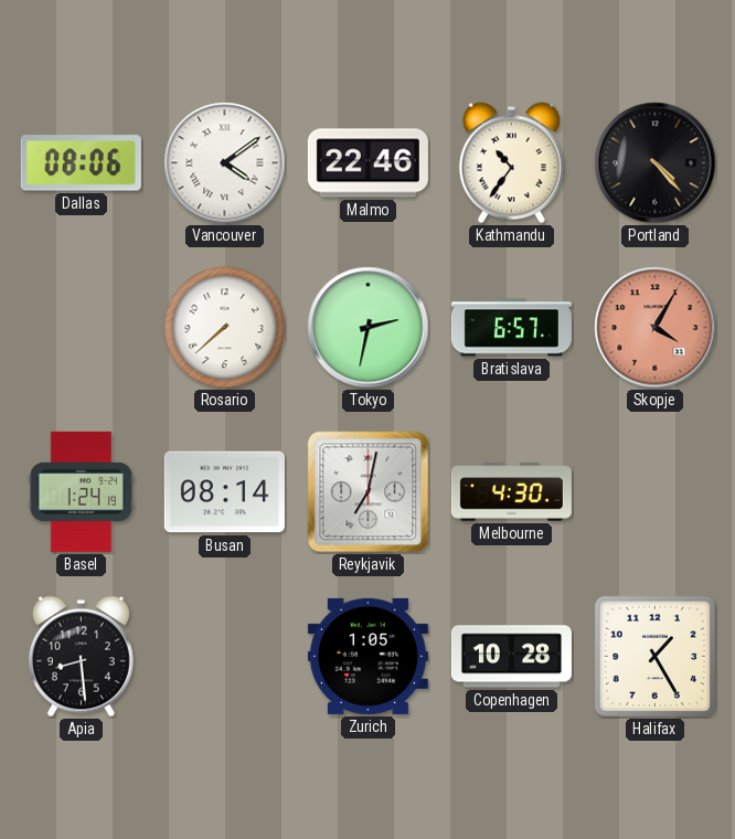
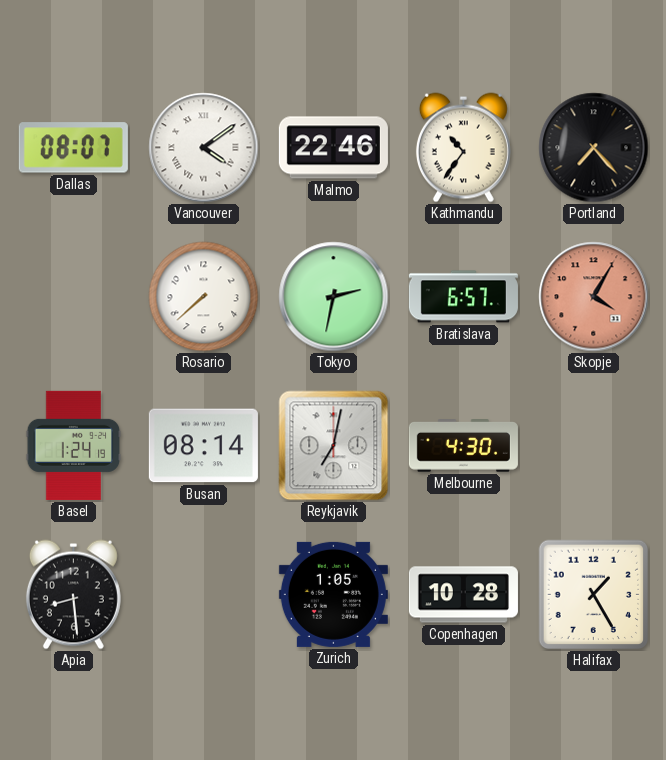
Dallas: 08:06 -> 08:07 (73, 148)
Portland: 4:23 -> 7:23 (594, 148)
